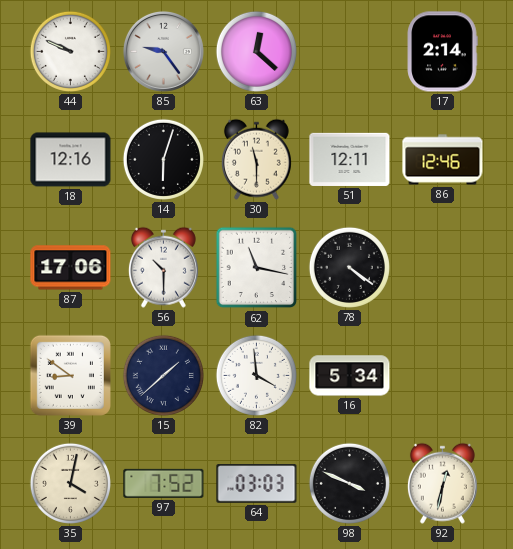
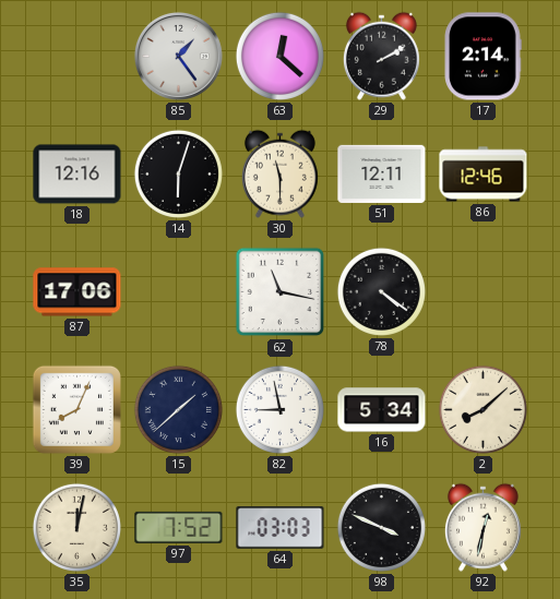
44: 9:49 -> none (70, 51)
85: 9:24 -> 1:24 (178, 56)
29: none -> 2:10 (381, 56)
56: 10:30 -> none (163, 267)
39: 8:51 -> 8:04 (76, 409)
82: 3:59 -> 8:58 (279, 409)
2: none -> 8:08 (482, 409)
35: 4:02 -> 12:02 (76, 527)
